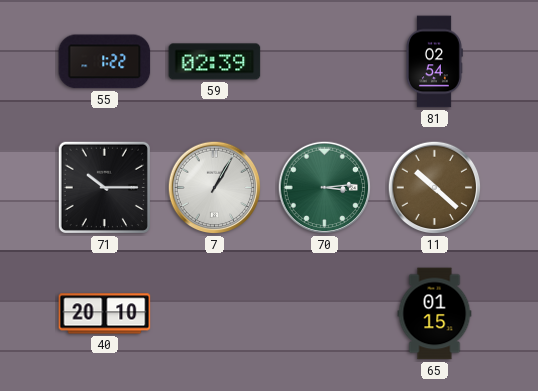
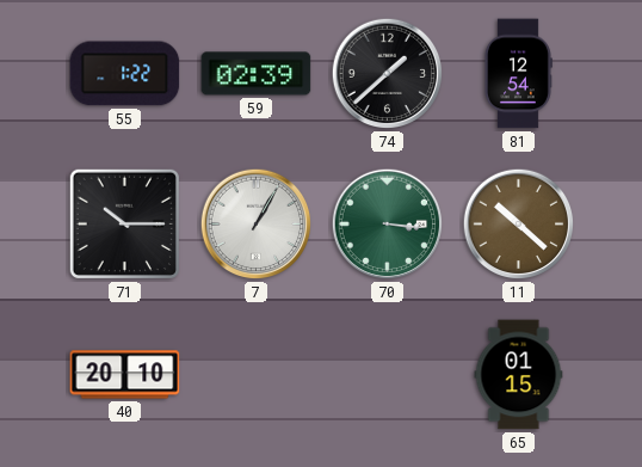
74: none -> 1:38 (388, 74)
81: 02:54 -> 12:54 (519, 74)
70: 3:14 -> 3:16 (388, 225)
